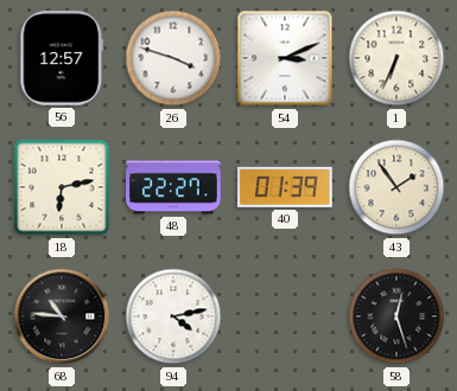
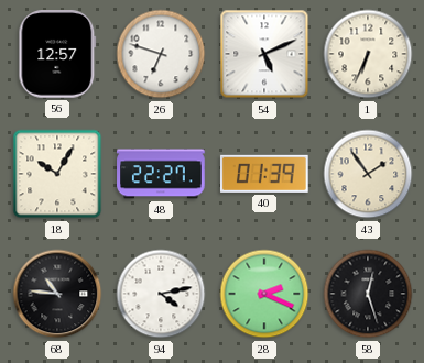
26: 3:48 -> 6:48 (161, 54)
54: 3:11 -> 5:11 (264, 54)
18: 6:13 -> 10:05 (57, 174)
28: none -> 2:19 (264, 294)
